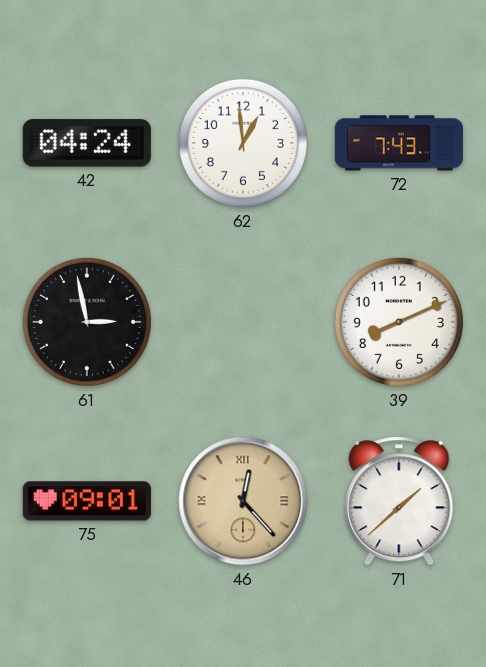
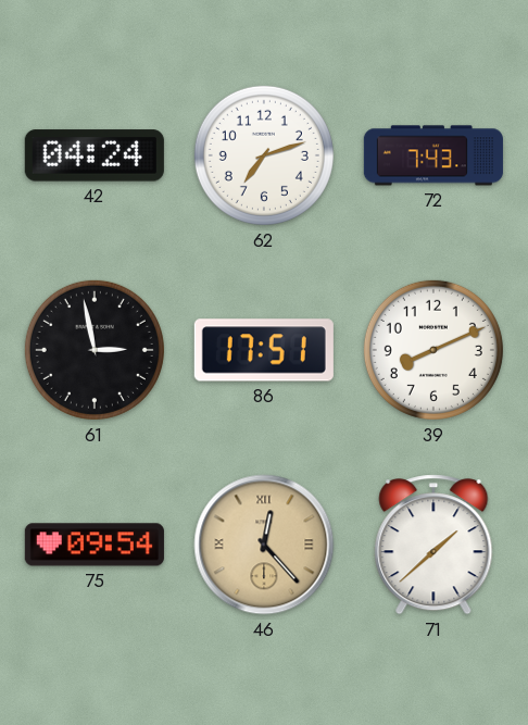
62: 12:59 -> 7:12 (264, 155)
86: none -> 17:51 (264, 350)
75: 09:01 -> 09:54 (95, 545)
